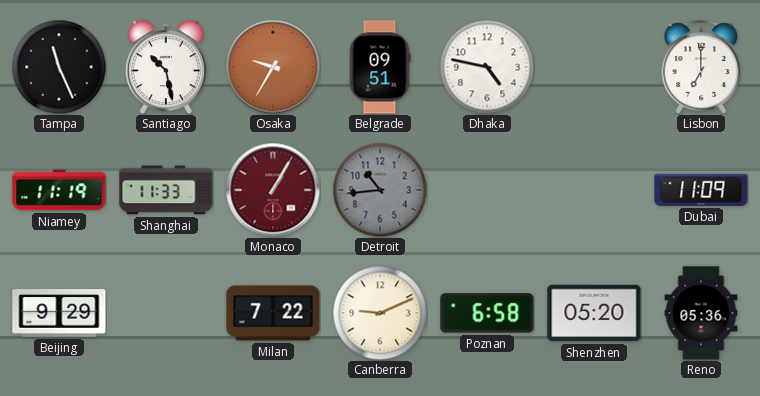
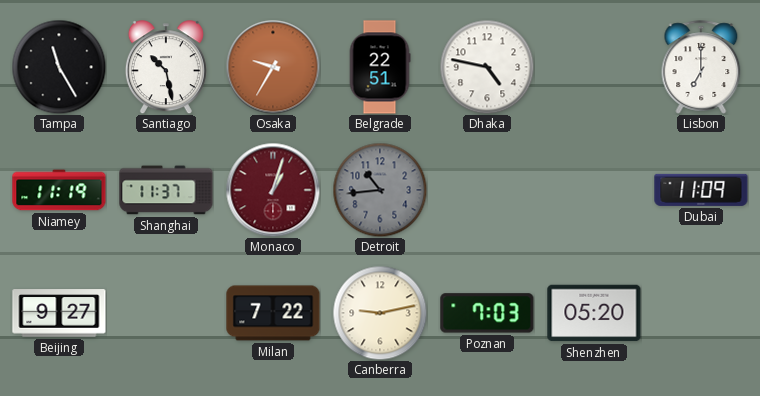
Tampa: 11:26 -> 11:25 (59, 67)
Belgrade: 09:51 -> 22:51 (380, 67)
Shanghai: 11:33 -> 11:37 (166, 190)
Monaco: 1:05 -> 1:03 (273, 190)
Beijing: 9:29 -> 9:27 (59, 313)
Canberra: 9:11 -> 9:13 (380, 313)
Poznan: 6:58 -> 7:03 (487, 313)
Reno: 05:36 -> none (701, 313)
